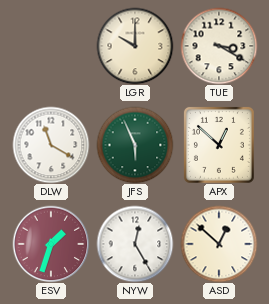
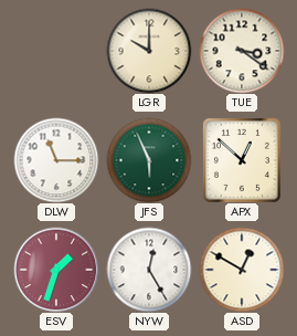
TUE: 3:20 -> 3:21 (242, 51)
DLW: 11:20 -> 11:15 (56, 160)
ASD: 12:52 -> 12:50 (242, 270)
